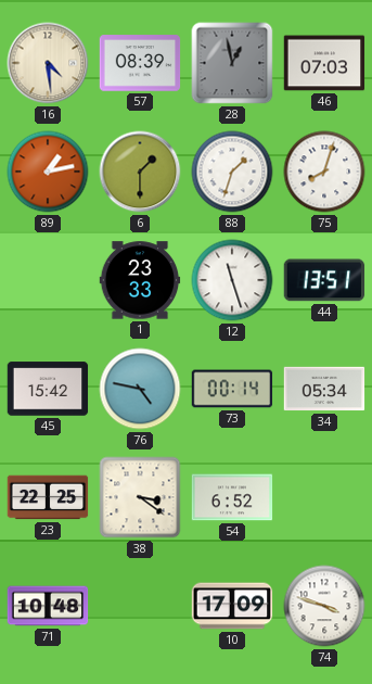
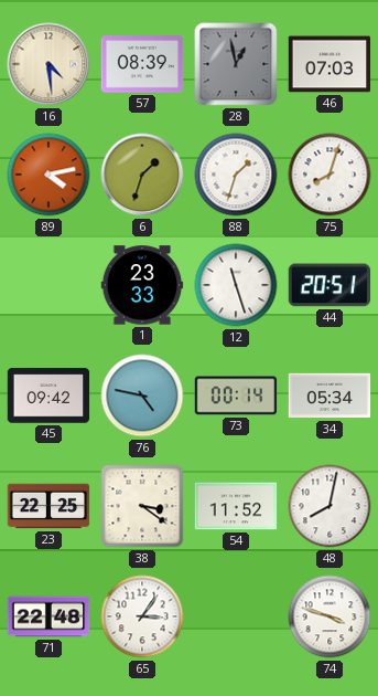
89: 1:13 -> 4:13 (48, 175)
6: 1:30 -> 1:33 (142, 175)
44: 13:51 -> 20:51 (330, 285)
45: 15:42 -> 09:42 (48, 396)
54: 6:52 -> 11:52 (236, 506)
48: none -> 8:02 (330, 506)
71: 10:48 -> 22:48 (48, 616)
65: none -> 3:06 (142, 616)
10: 17:09 -> none (232, 606)
